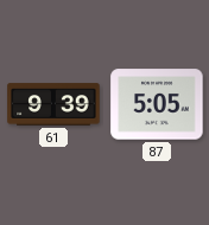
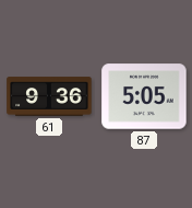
61: 9:39 -> 9:36 (49, 96)
